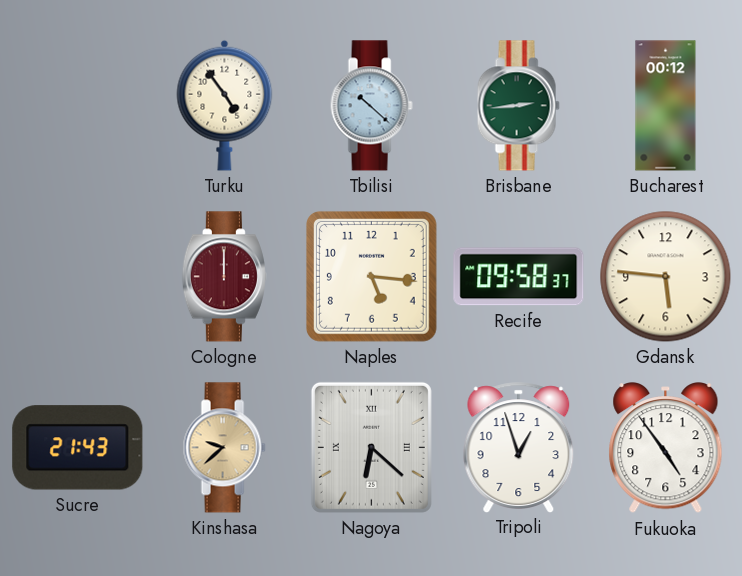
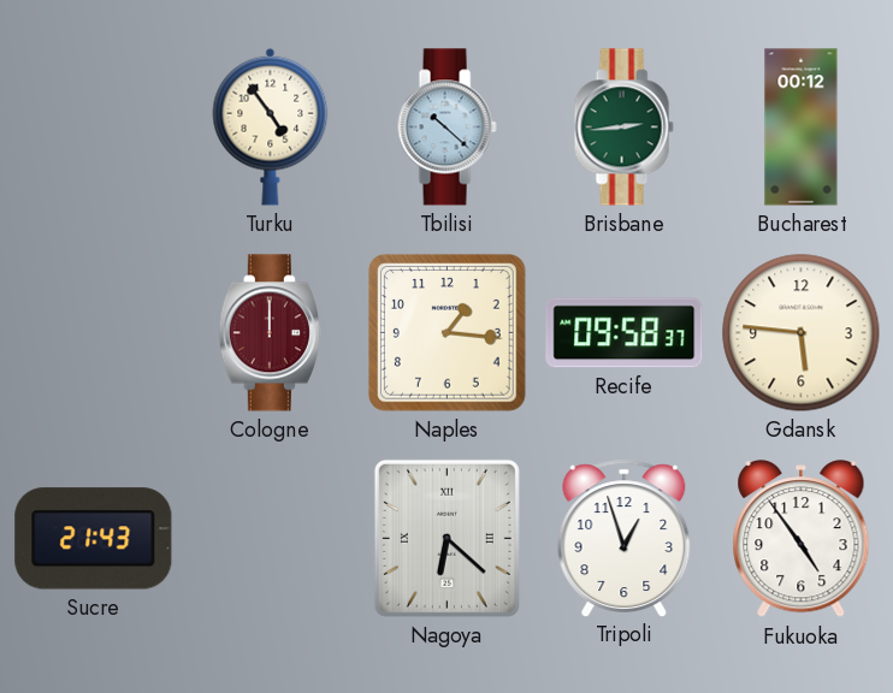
Naples: 5:16 -> 1:16 (446, 332)
Kinshasa: 9:38 -> none (224, 448)
